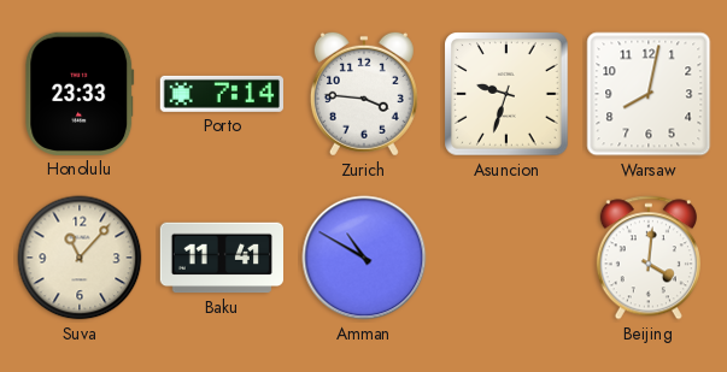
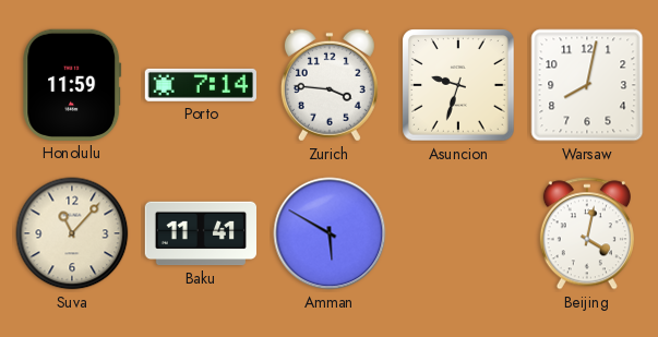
Honolulu: 23:33 -> 11:59 (72, 85)
Amman: 10:50 -> 5:50 (330, 233)
Beijing: 4:01 -> 4:02 (587, 233)
